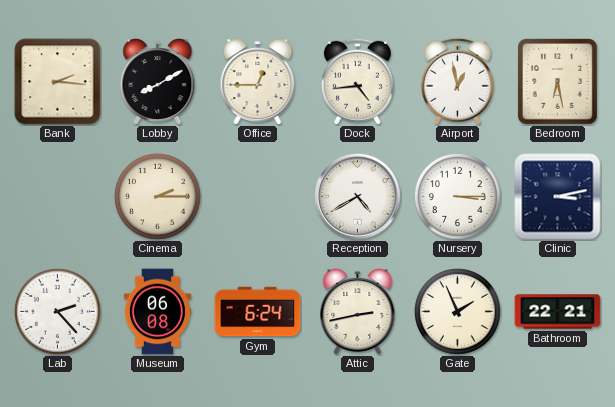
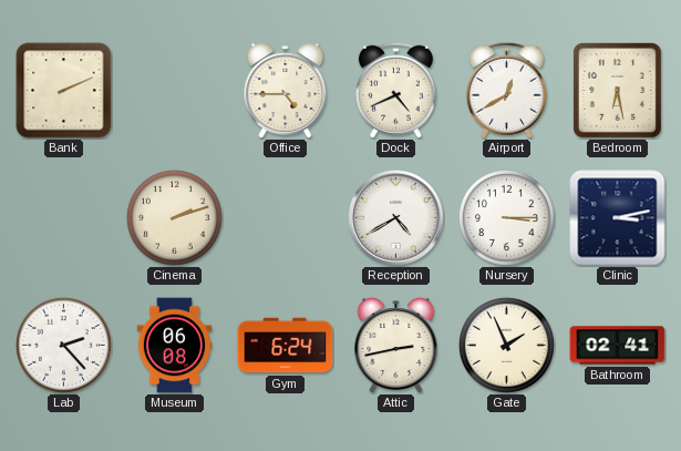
Bank: 2:16 -> 2:11 (64, 91)
Lobby: 8:10 -> none (158, 82)
Office: 12:45 -> 4:45 (286, 91)
Dock: 4:44 -> 4:41 (395, 90)
Airport: 12:58 -> 12:40 (506, 90)
Cinema: 2:15 -> 2:12 (174, 217)
Bathroom: 22:21 -> 02:41 (618, 346)
